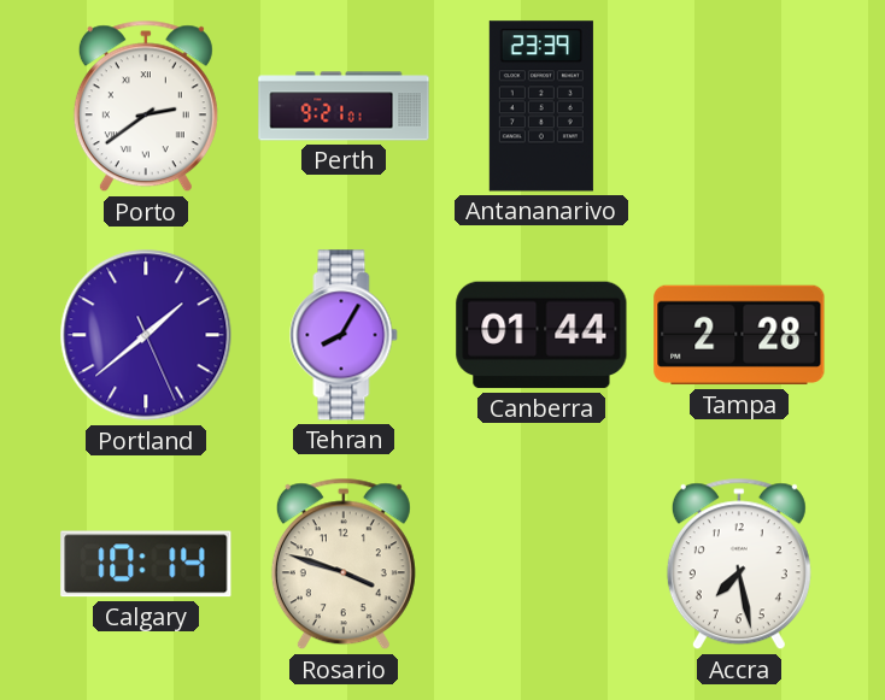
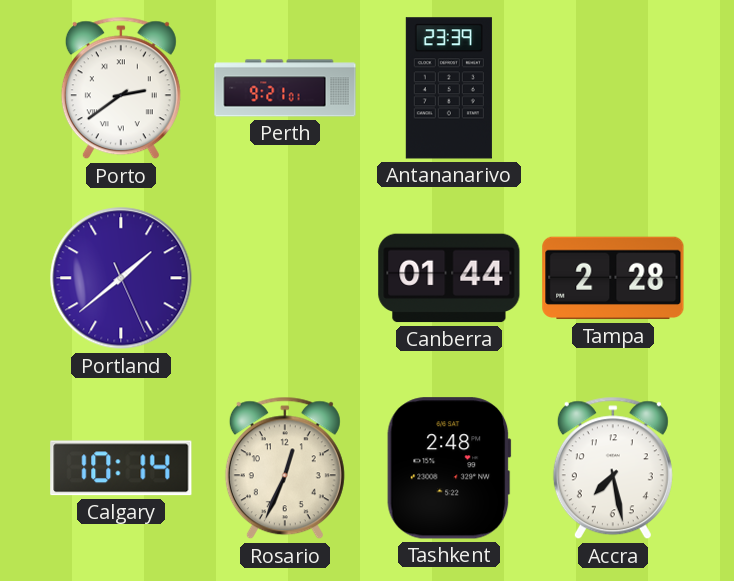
Tehran: 8:05 -> none (344, 335)
Rosario: 3:48 -> 12:34 (285, 468)
Tashkent: none -> 2:48 (449, 468)
